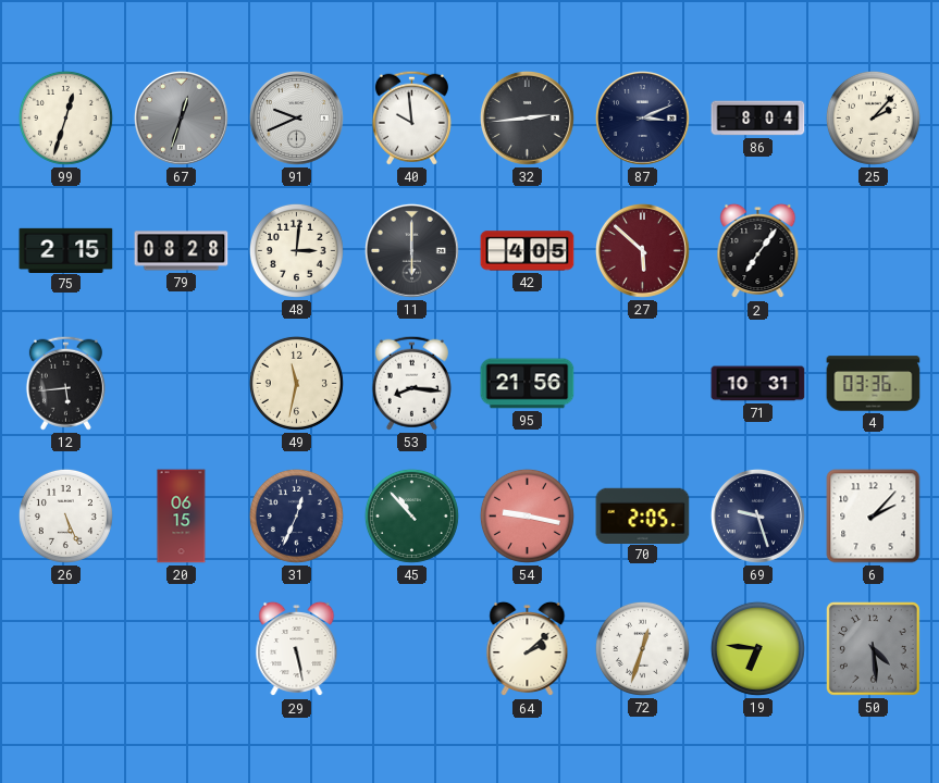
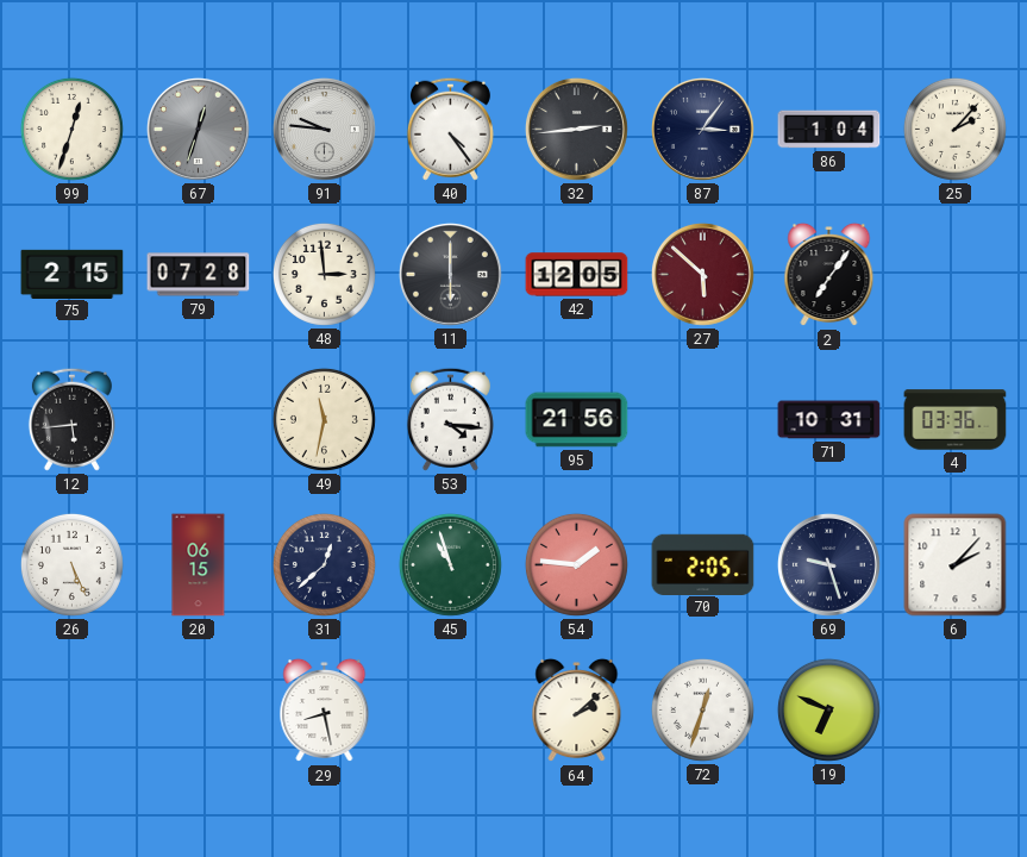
91: 9:41 -> 9:46 (324, 129)
40: 9:59 -> 4:24 (450, 129)
87: 3:11 -> 3:06 (702, 129)
86: 8:04 -> 1:04 (829, 130)
79: 08:28 -> 07:28 (199, 275)
48: 3:01 -> 2:59 (324, 274)
42: 4:05 -> 12:05 (577, 275)
53: 8:16 -> 4:16 (450, 419)
31: 12:34 -> 12:38 (324, 564)
45: 10:53 -> 10:57 (450, 564)
54: 9:17 -> 1:46 (576, 564)
29: 5:28 -> 8:28 (325, 711)
19: 6:46 -> 6:49 (828, 709)
50: 4:29 -> none (873, 648)
